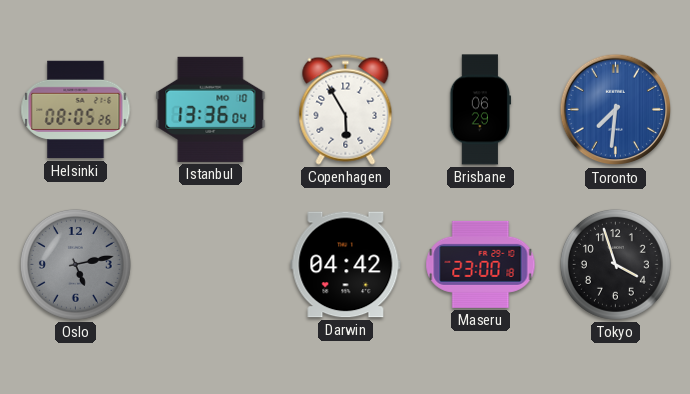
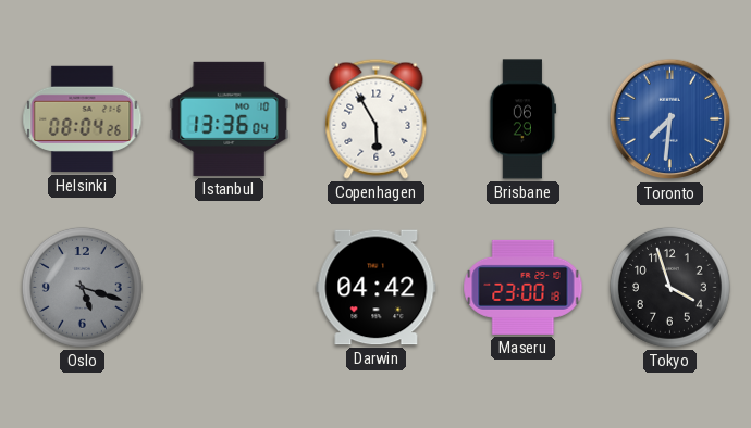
Helsinki: 08:05 -> 08:04 (83, 119)
Oslo: 5:13 -> 5:18 (82, 287)
